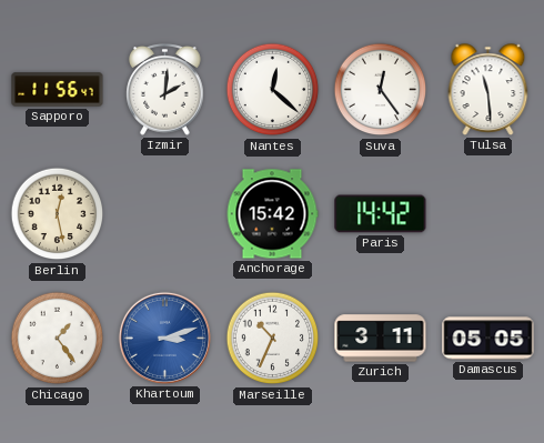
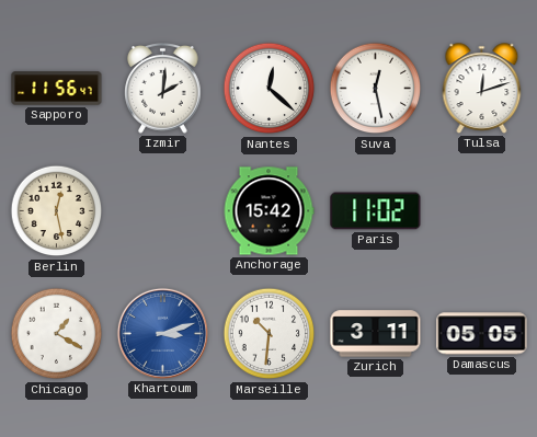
Suva: 12:24 -> 12:28 (376, 89)
Tulsa: 11:29 -> 12:12 (482, 89)
Paris: 14:42 -> 11:02 (376, 211)
Chicago: 1:24 -> 1:20 (57, 334)
Marseille: 10:34 -> 10:31 (270, 334)
